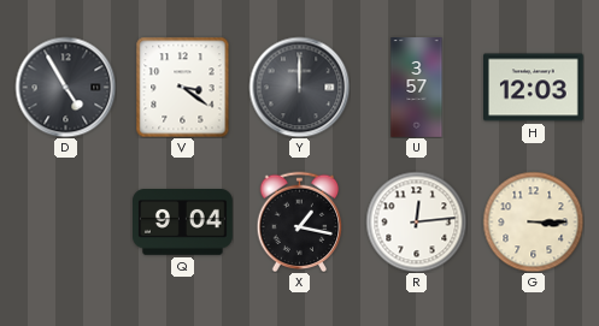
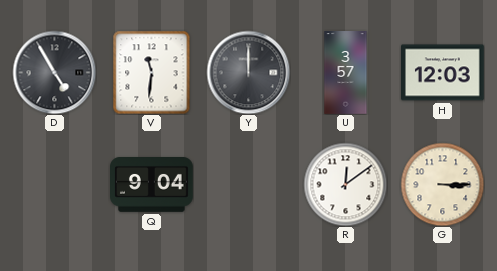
V: 3:21 -> 11:31 (152, 72)
X: 1:17 -> none (300, 221)
R: 12:14 -> 12:09 (345, 184)
